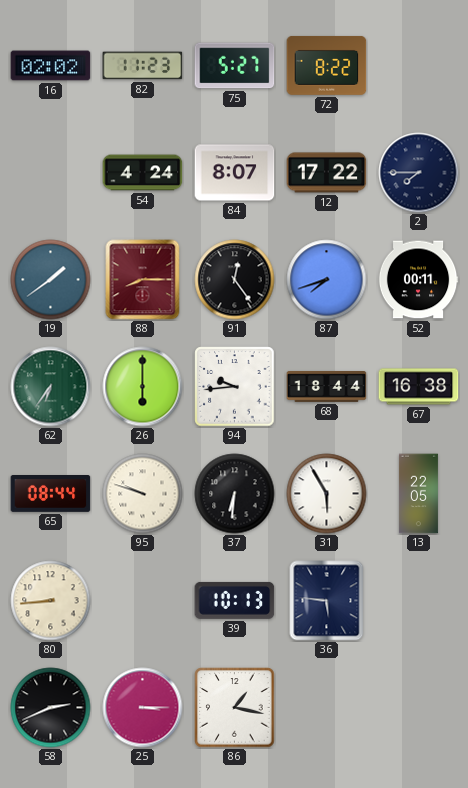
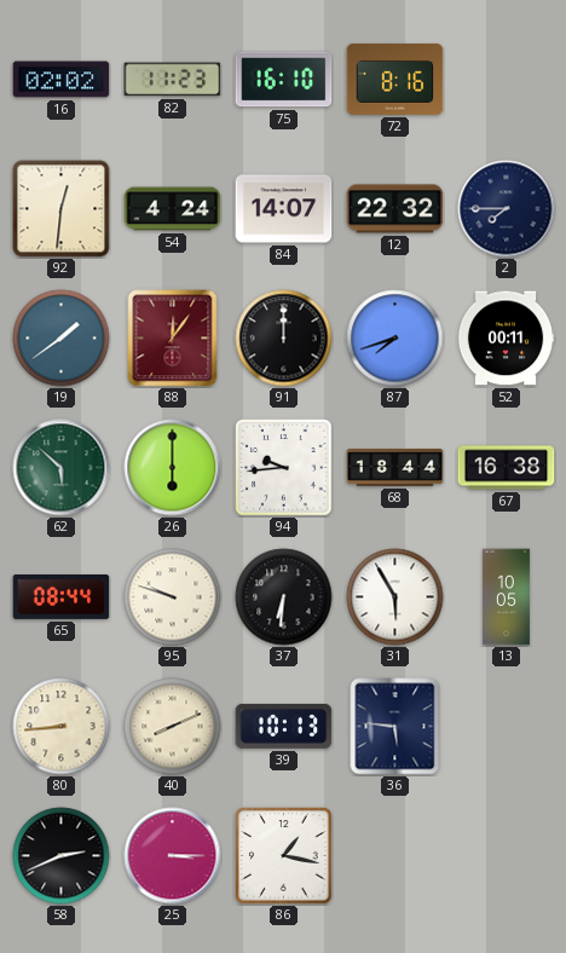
75: 5:27 -> 16:10 (284, 80)
72: 8:22 -> 8:16 (395, 79)
92: none -> 12:31 (62, 209)
84: 8:07 -> 14:07 (284, 209)
12: 17:22 -> 22:32 (395, 209)
88: 8:15 -> 12:06 (173, 339)
91: 12:24 -> 12:00 (284, 339)
62: 6:36 -> 5:52 (62, 468)
13: 22:05 -> 10:05 (506, 597)
40: none -> 8:11 (173, 727)
